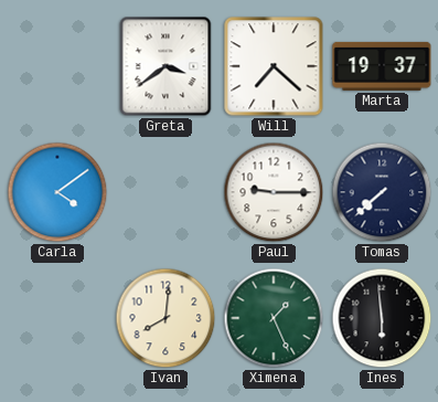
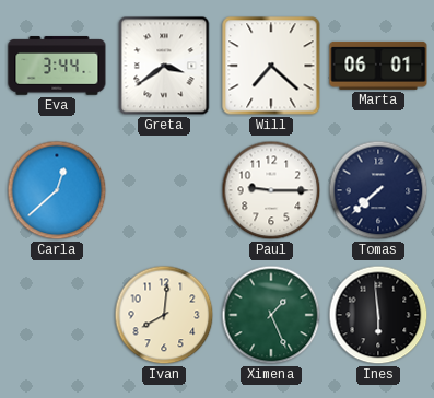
Eva: none -> 3:44 (57, 66)
Marta: 19:37 -> 06:01 (378, 66)
Carla: 4:09 -> 12:38 (57, 190)
